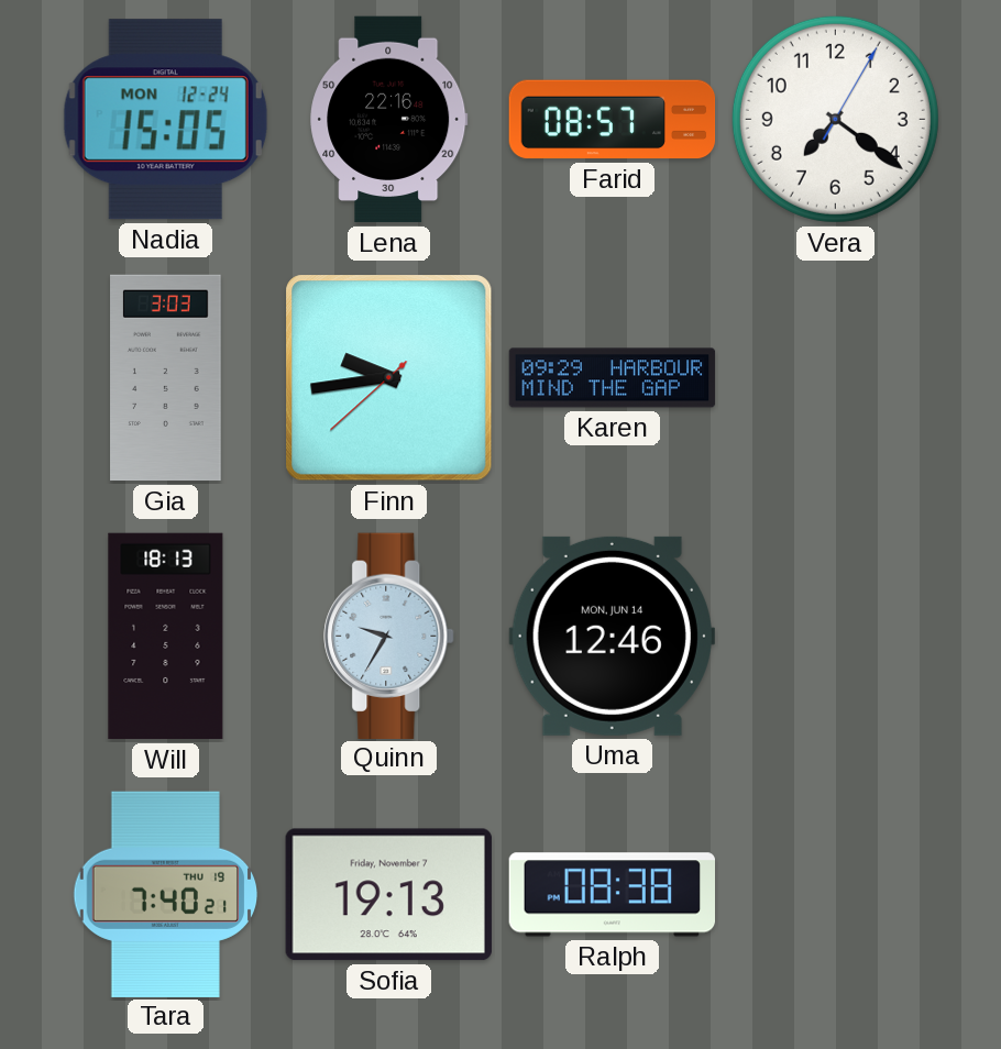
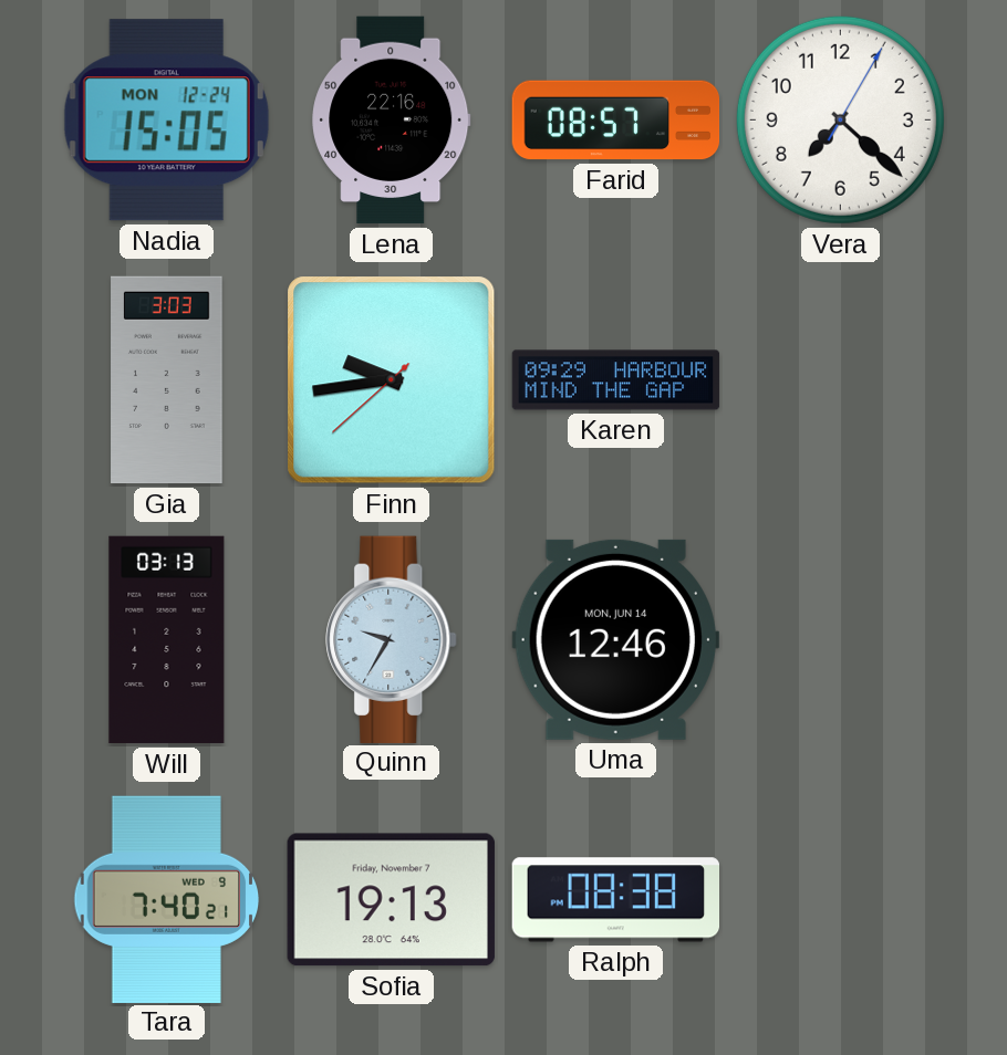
Vera: 7:21 -> 7:22 (840, 119)
Will: 18:13 -> 03:13 (167, 640)
Tara date: THU 19 -> WED 9 (167, 899)
